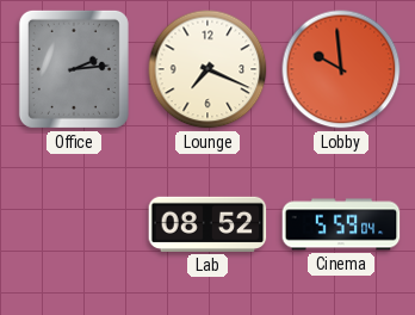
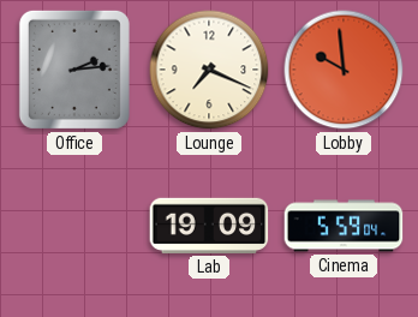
Lab: 08:52 -> 19:09 (209, 226)
